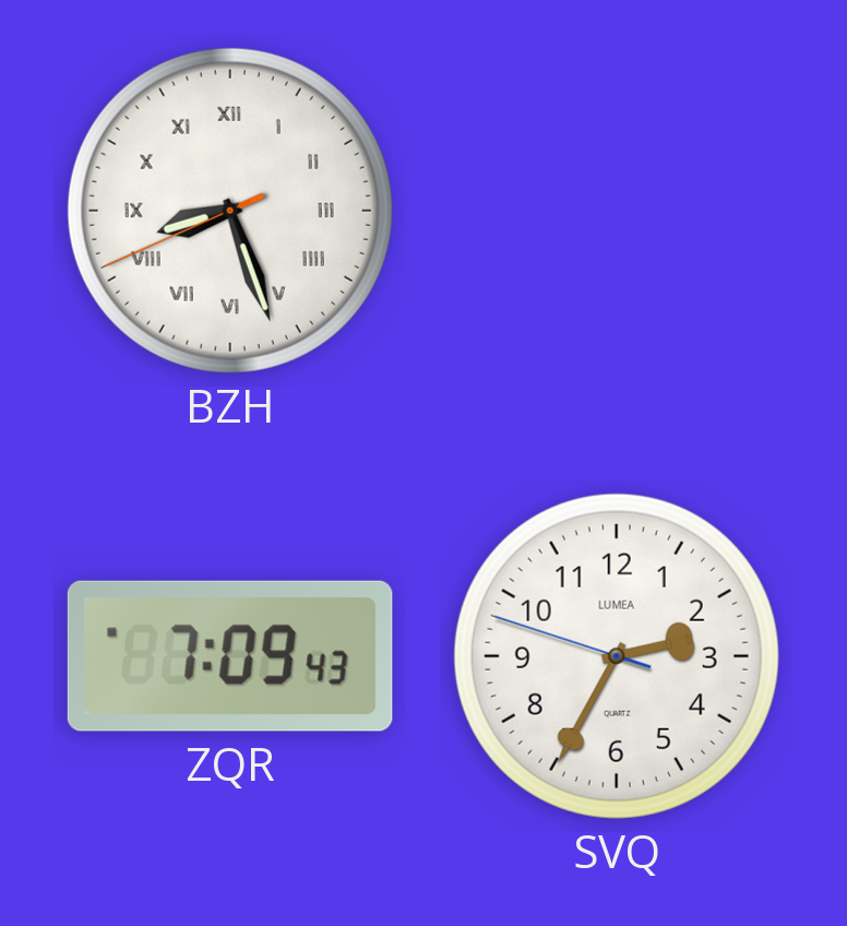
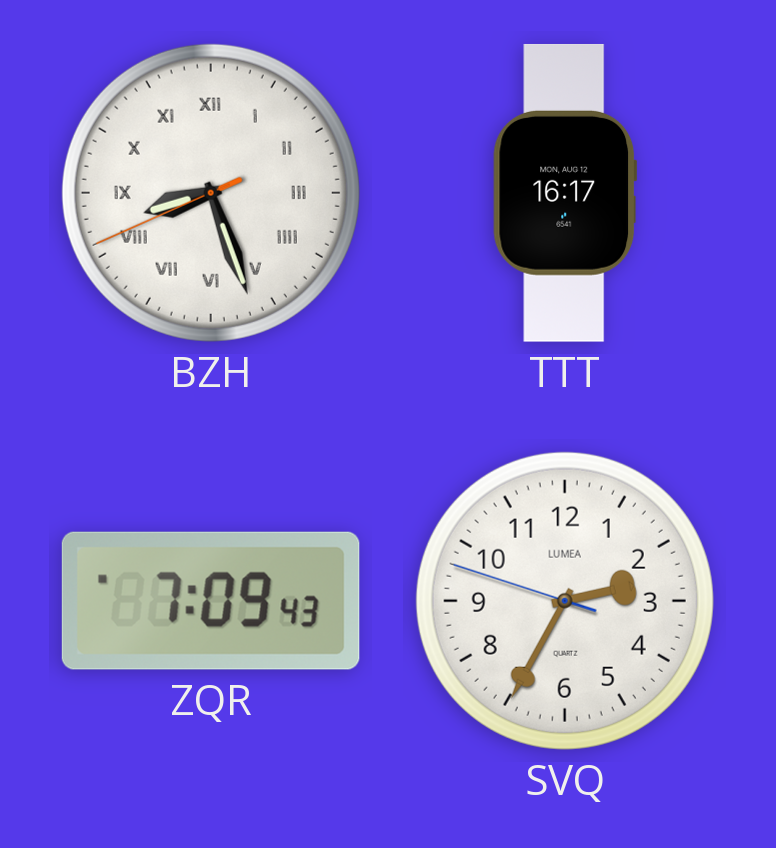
TTT: none -> 16:17 (565, 193)
